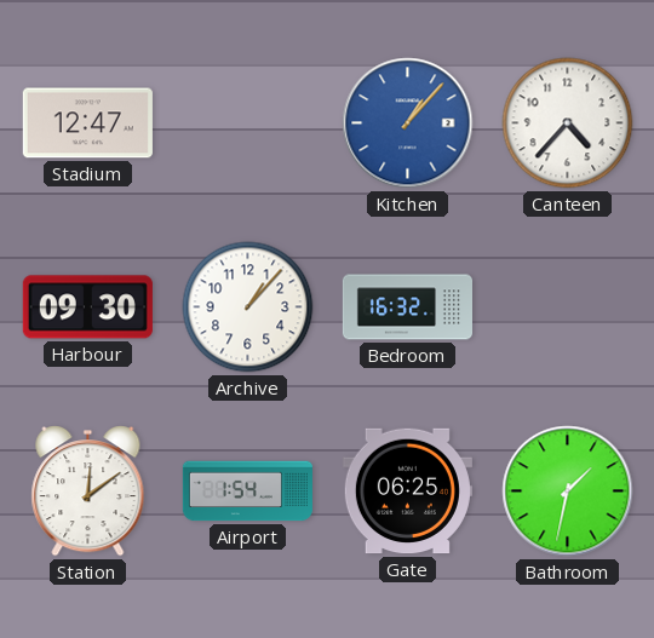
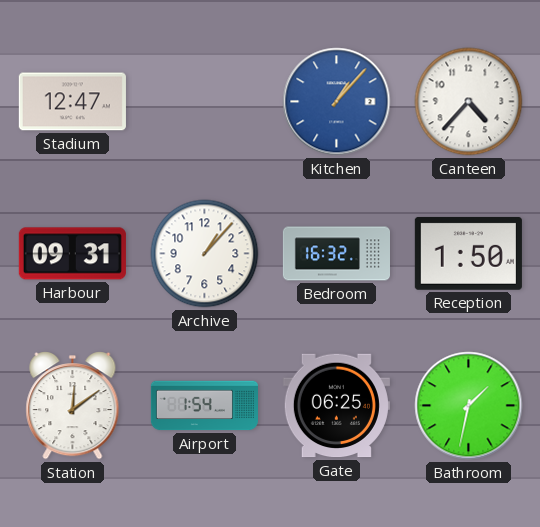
Harbour: 09:30 -> 09:31 (72, 254)
Reception: none -> 1:50 (468, 253)
